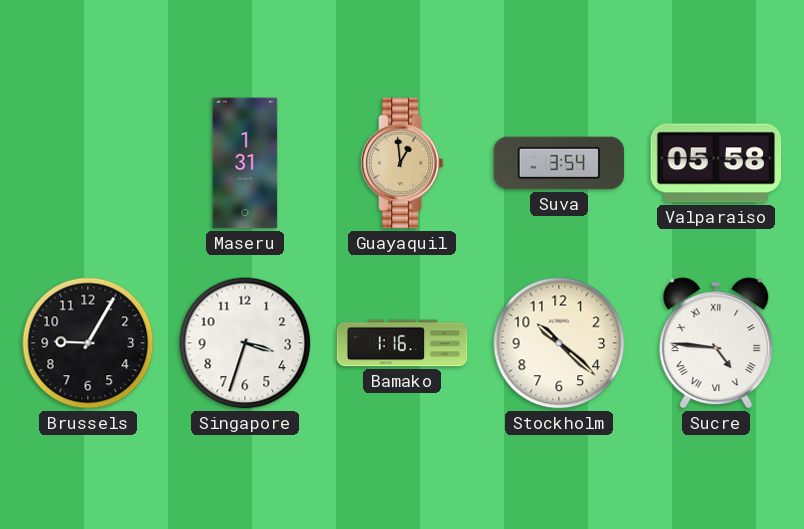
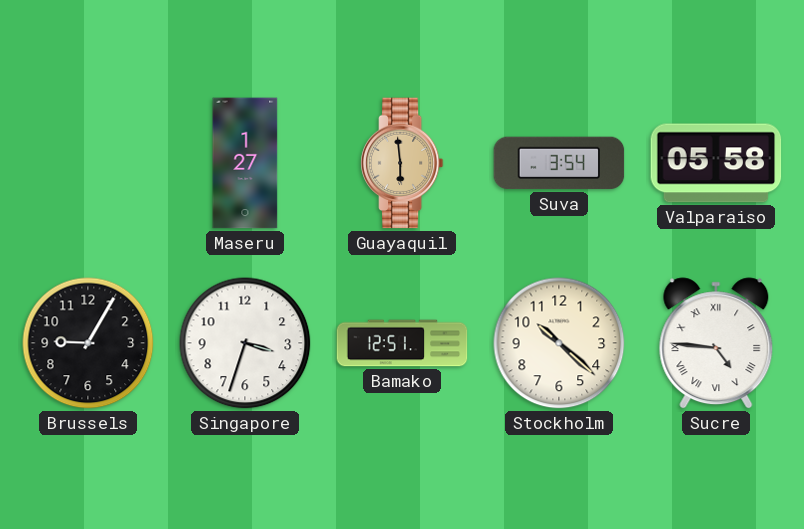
Maseru: 1:31 -> 1:27 (245, 163)
Guayaquil: 12:59 -> 5:59 (402, 163)
Bamako: 1:16 -> 12:51 (402, 343)
